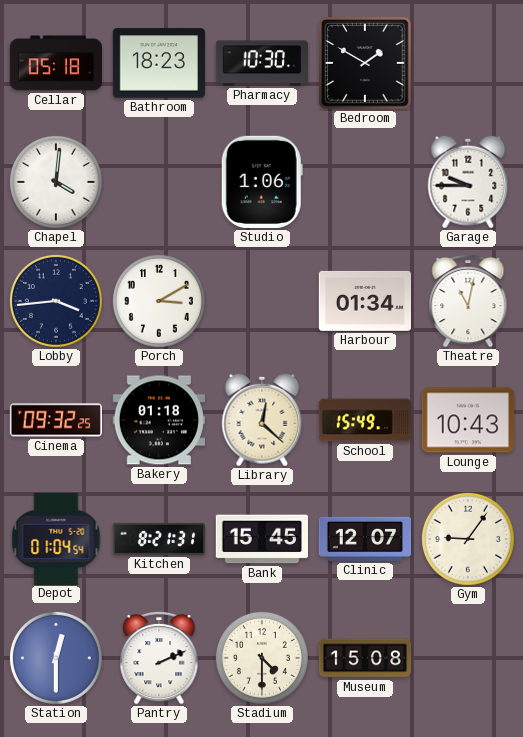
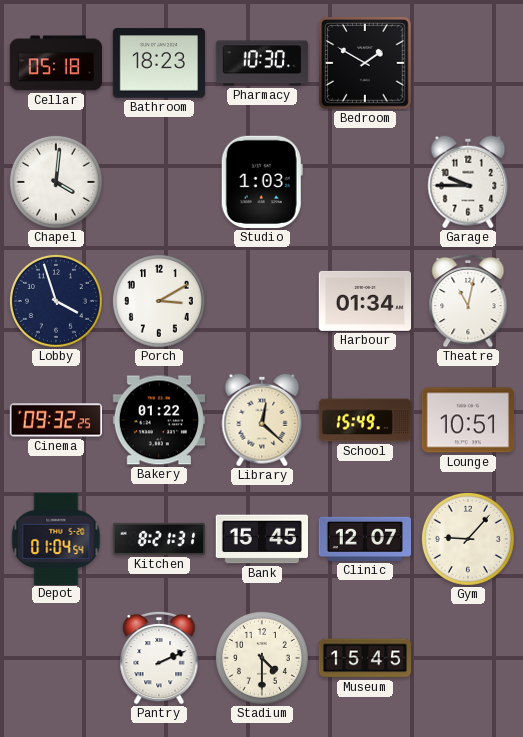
Studio: 1:06 -> 1:03 (262, 182)
Lobby: 3:44 -> 3:57 (56, 301)
Bakery: 01:18 -> 01:22 (158, 420)
Lounge: 10:43 -> 10:51 (467, 420)
Gym: 9:06 -> 9:07 (468, 539)
Station: 12:30 -> none (56, 658)
Museum: 15:08 -> 15:45 (365, 658)
